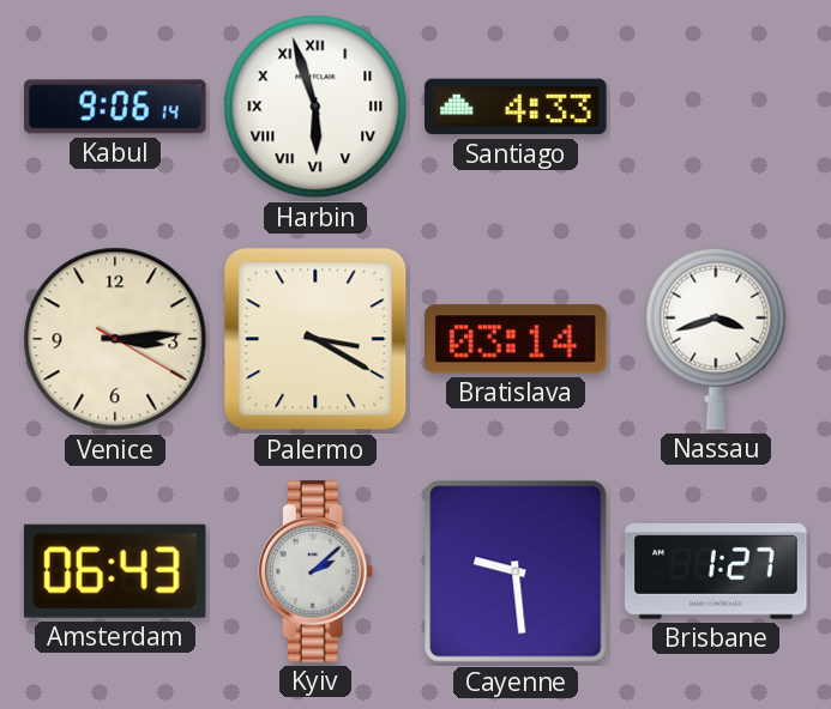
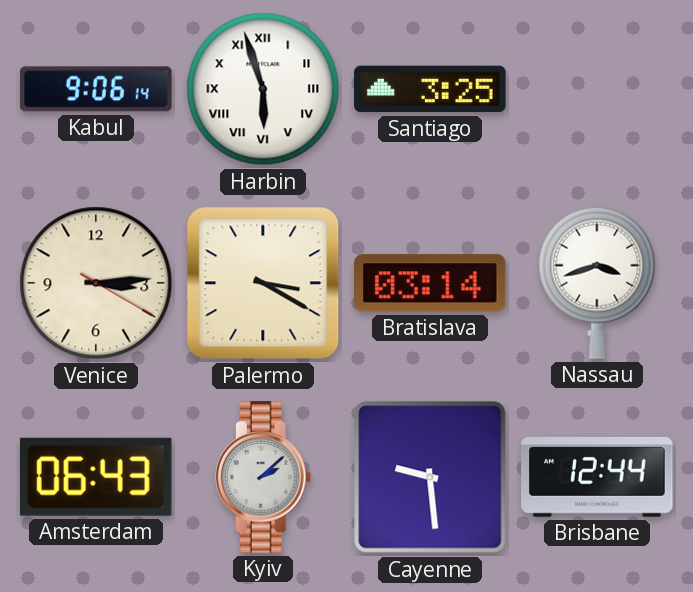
Santiago: 4:33 -> 3:25 (430, 89)
Brisbane: 1:27 -> 12:44 (597, 477)
